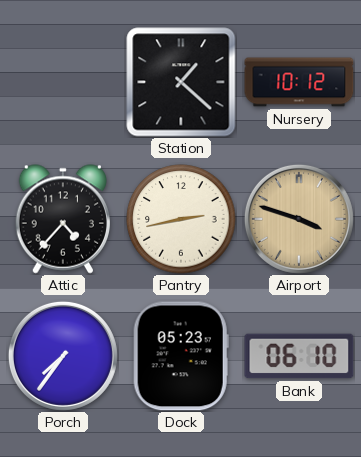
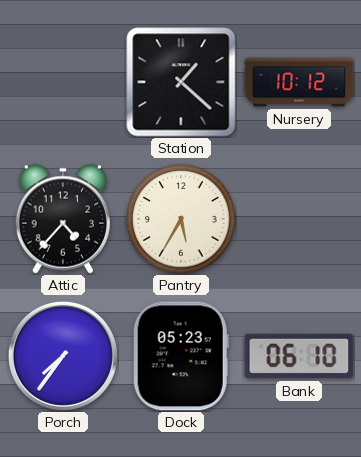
Pantry: 2:43 -> 5:35 (181, 219)
Airport: 3:48 -> none (299, 219)
